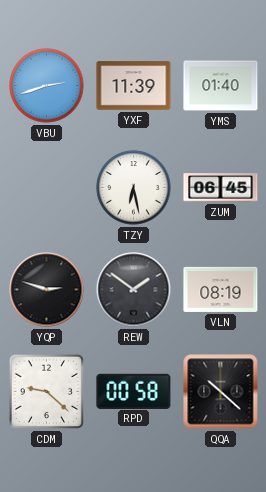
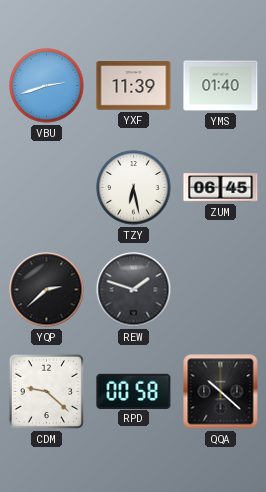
YQP: 2:48 -> 2:38 (47, 290)
REW: 1:51 -> 1:48 (134, 290)
VLN: 08:19 -> none (221, 289)
